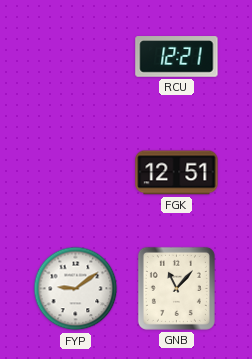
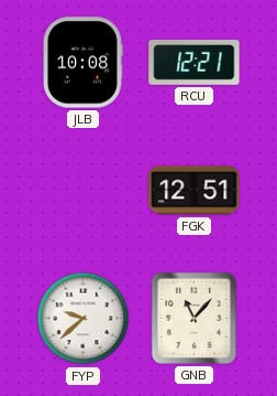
JLB: none -> 10:08 (84, 63)
FYP: 9:09 -> 9:38 (84, 319)
